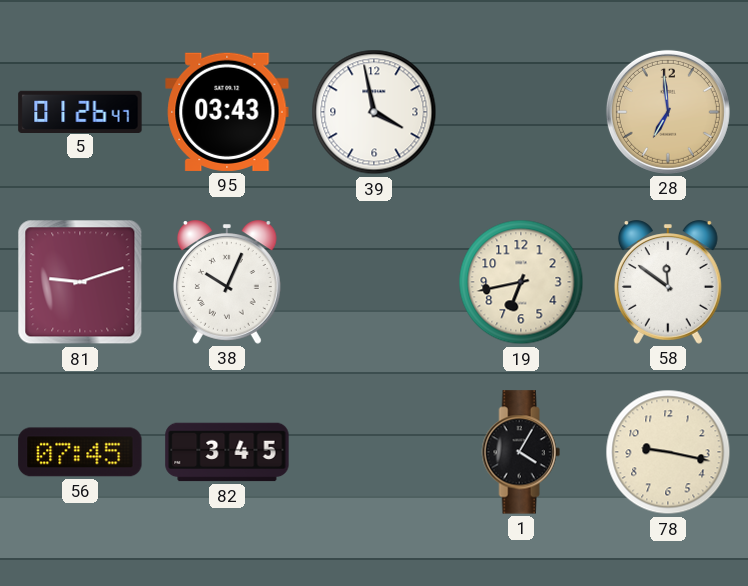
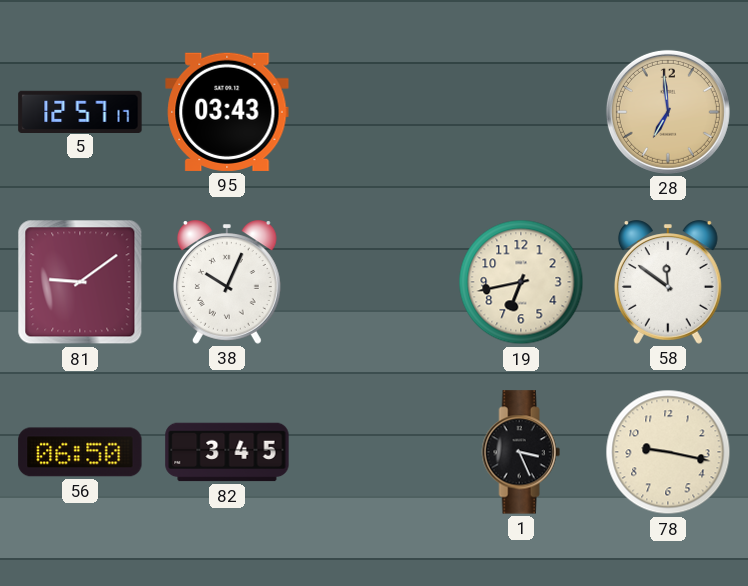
5: 01:26 -> 12:57 (80, 111)
39: 3:58 -> none (374, 112)
81: 9:12 -> 9:09 (80, 282)
56: 07:45 -> 06:50 (80, 452)
1: 4:05 -> 3:26 (521, 452)
